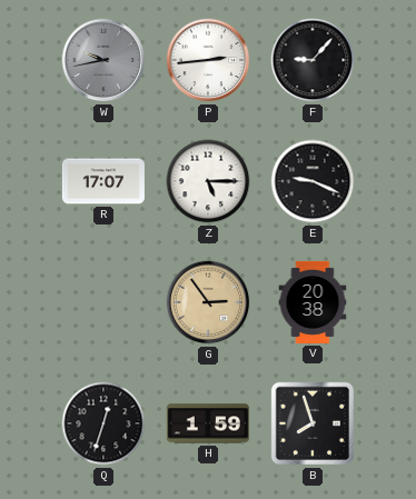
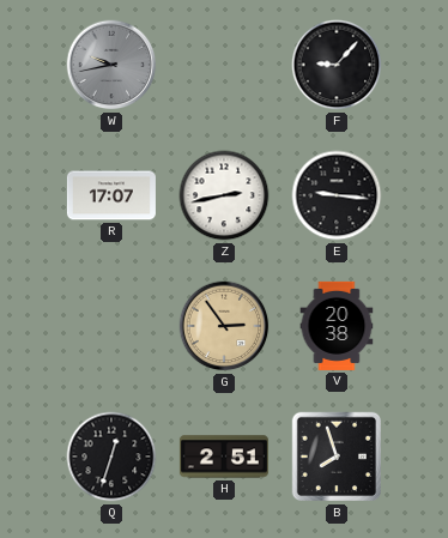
P: 2:44 -> none (208, 60)
Z: 5:15 -> 2:43 (224, 195)
E: 9:19 -> 9:16 (337, 195)
H: 1:59 -> 2:51 (224, 457)
